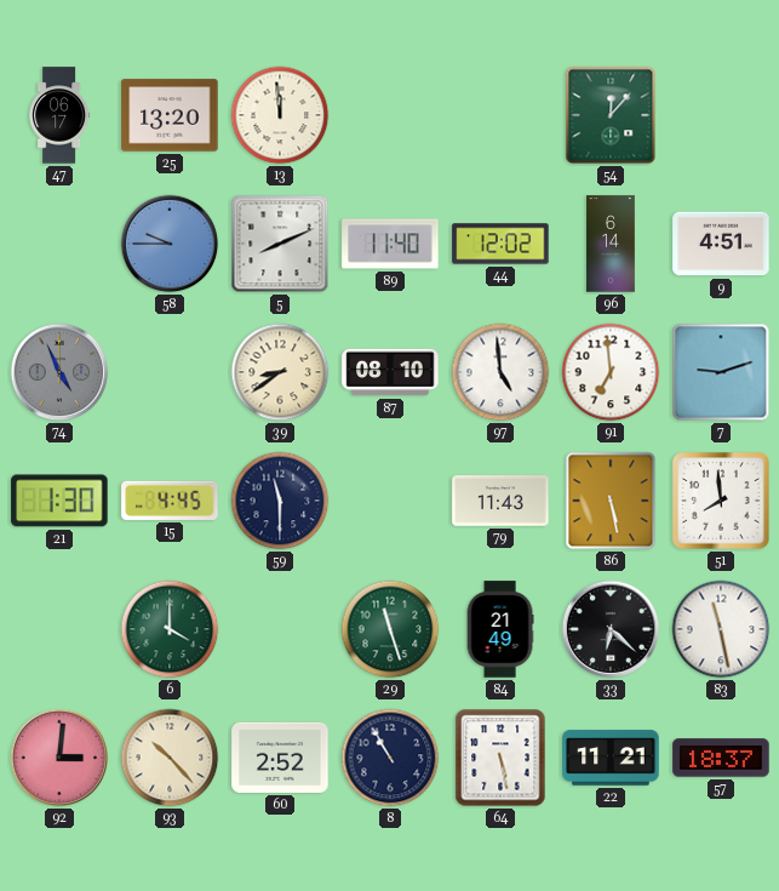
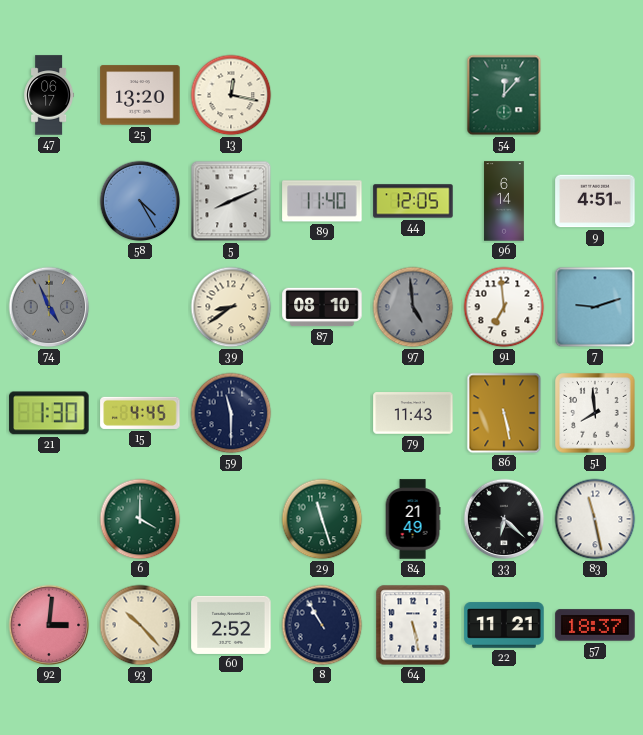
13: 11:59 -> 12:17 (231, 95)
58: 9:45 -> 4:25 (140, 201)
44: 12:02 -> 12:05 (413, 201)
97 dial: white -> grey (413, 307)
